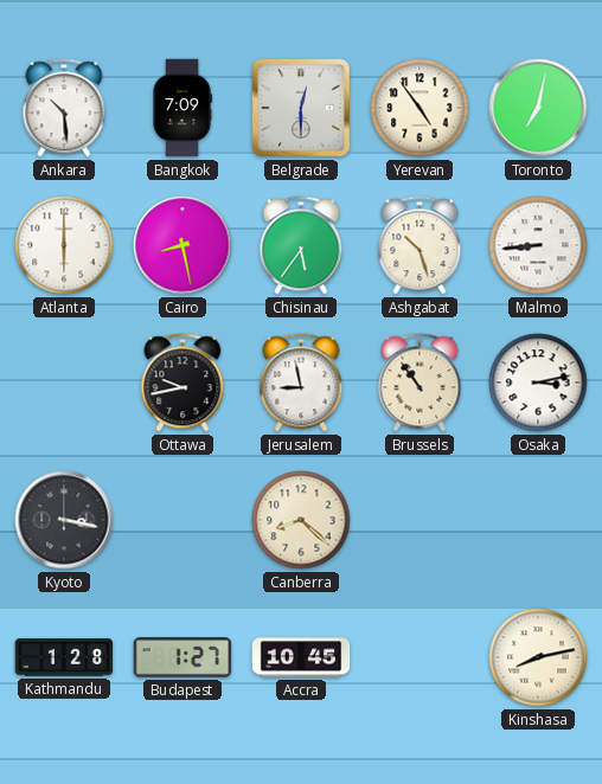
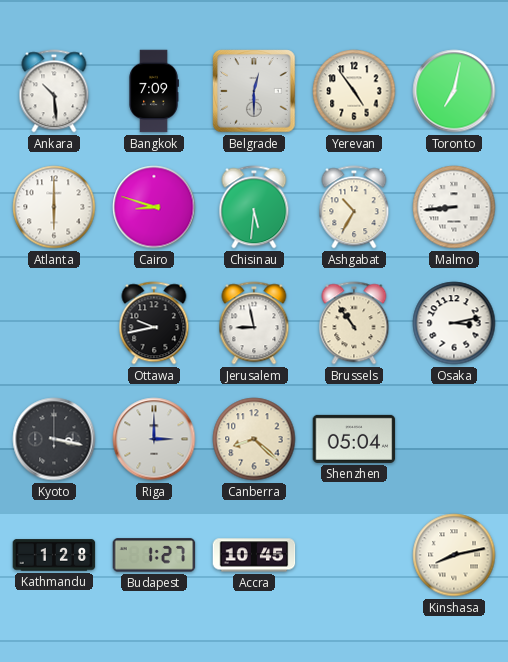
Cairo: 8:28 -> 8:48 (154, 207)
Chisinau: 5:36 -> 5:31 (254, 207)
Ashgabat: 10:27 -> 10:35 (354, 207)
Riga: none -> 3:00 (154, 439)
Shenzhen: none -> 05:04 (354, 439)
